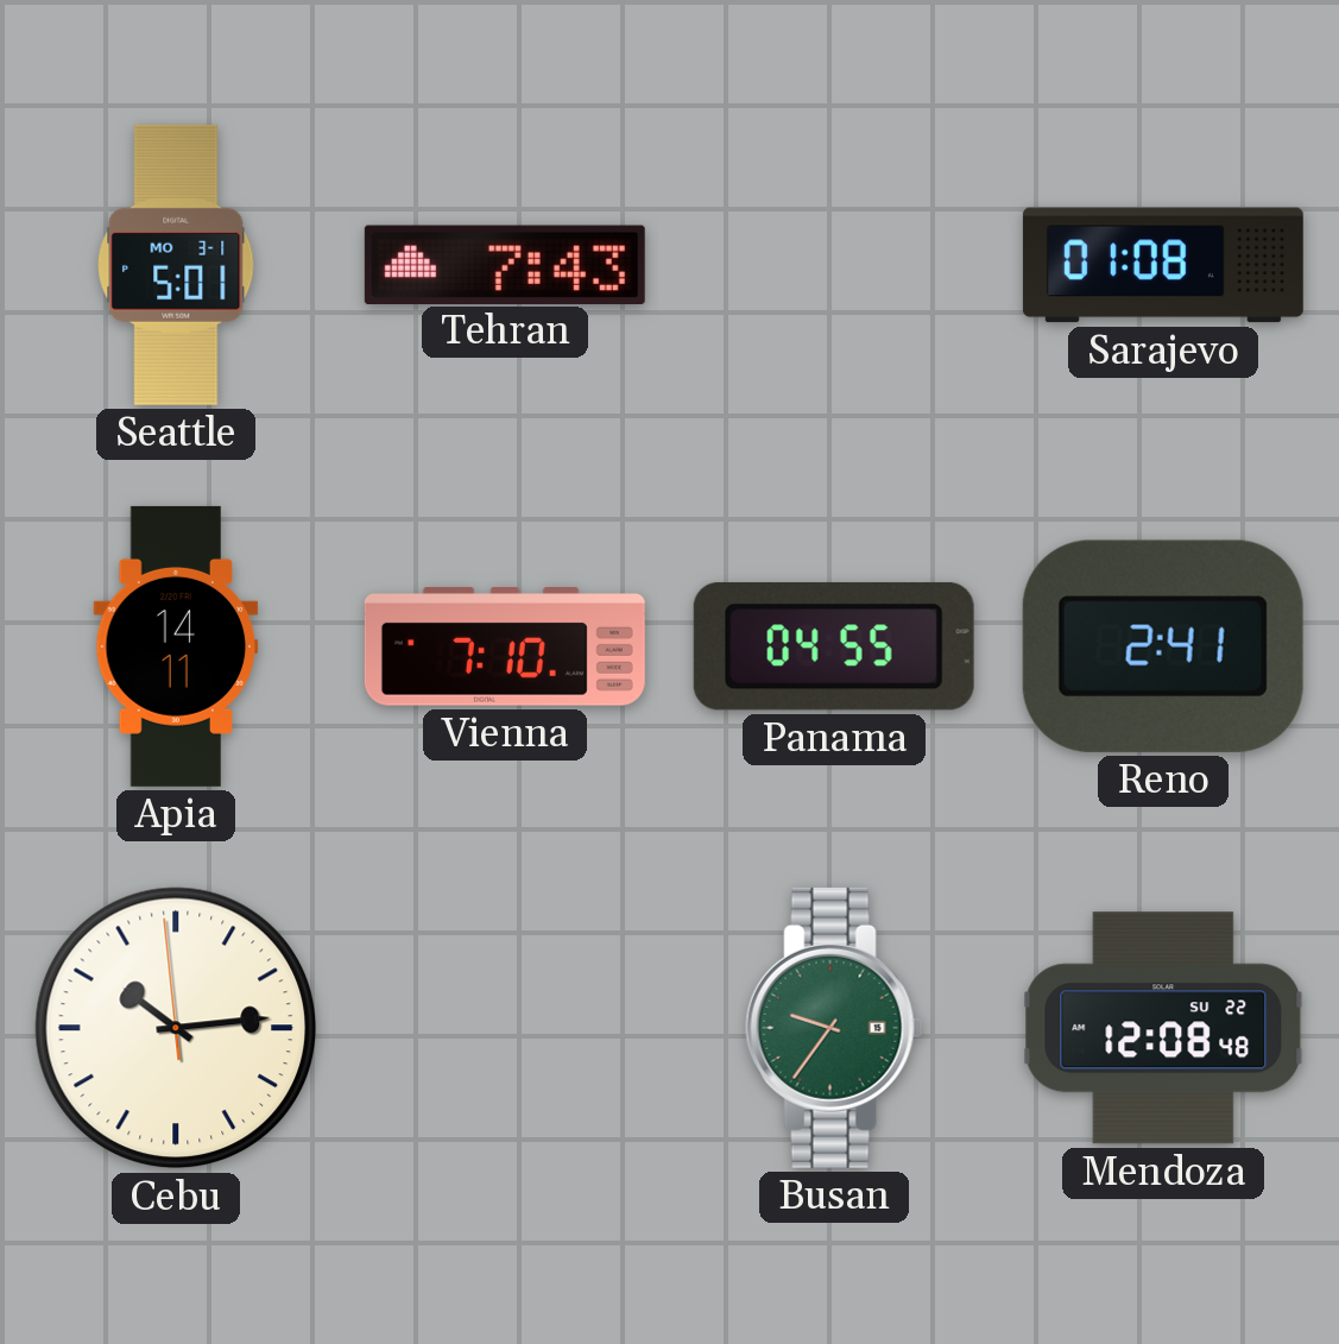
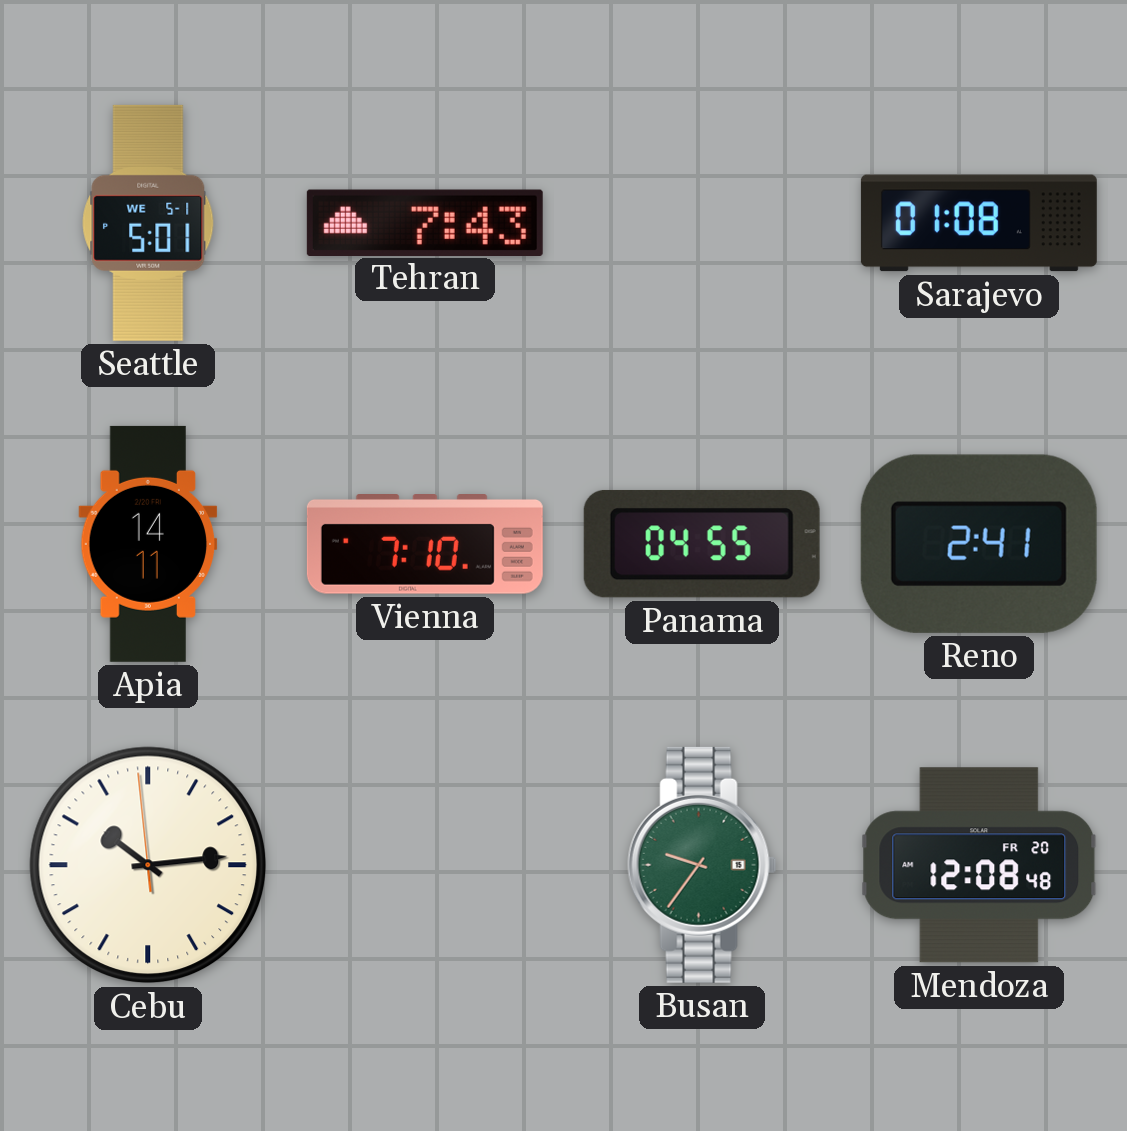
Seattle date: MO 3-1 -> WE 5-1 (148, 223)
Mendoza date: SU 22 -> FR 20 (979, 865)
